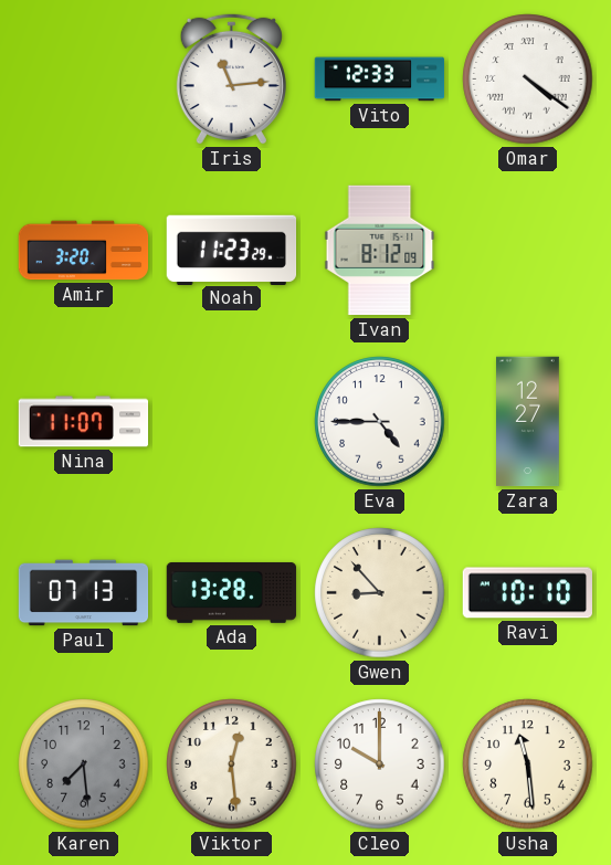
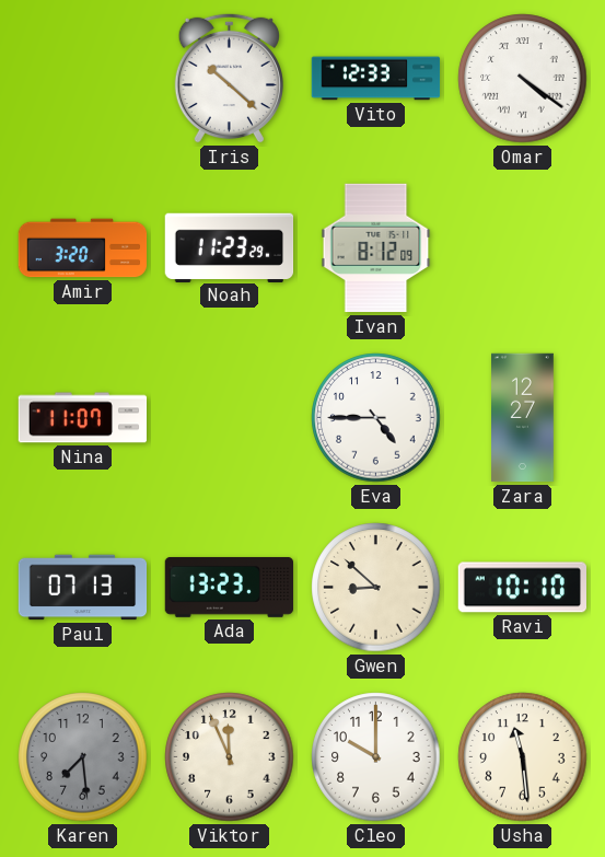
Iris: 11:14 -> 10:22 (229, 78)
Ada: 13:28 -> 13:23 (230, 587)
Gwen: 8:53 -> 8:52 (376, 588)
Viktor: 12:29 -> 11:56 (230, 757)
